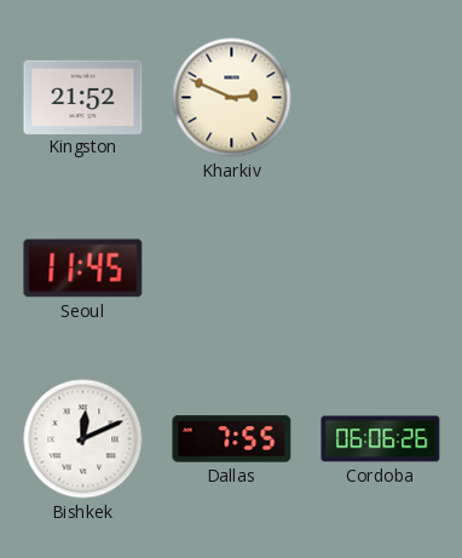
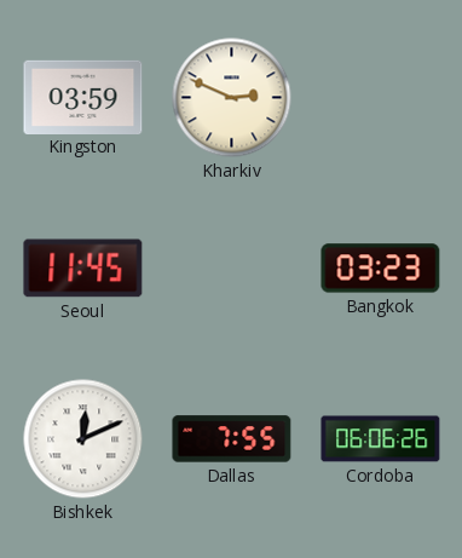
Kingston: 21:52 -> 03:59 (83, 97)
Bangkok: none -> 03:23 (381, 269)
